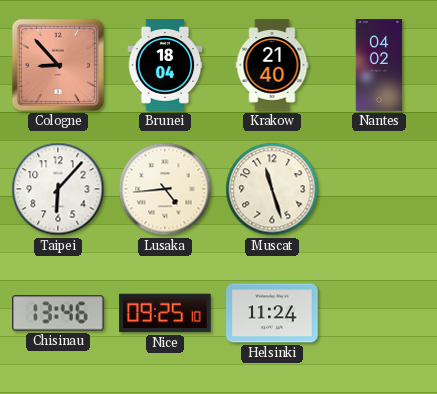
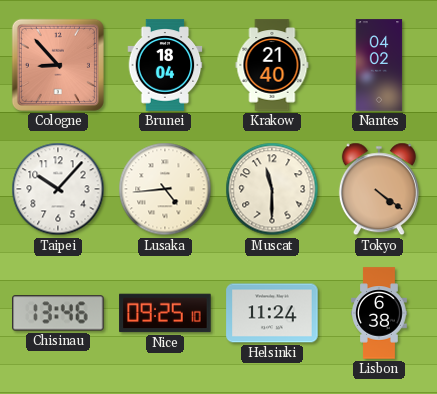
Taipei: 6:07 -> 10:07 (58, 189)
Muscat: 11:27 -> 11:30 (272, 189)
Tokyo: none -> 4:21 (379, 189)
Lisbon: none -> 6:38 (379, 313)
